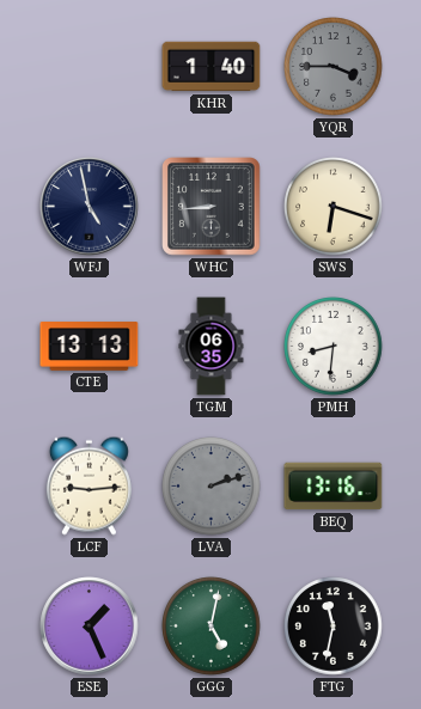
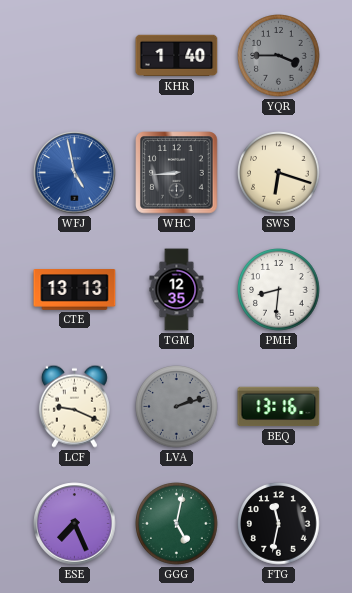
WFJ dial: navy -> blue (75, 173)
TGM: 06:35 -> 12:35 (177, 290)
LCF: 9:14 -> 9:19 (74, 406)
ESE: 1:26 -> 7:26 (75, 524)
